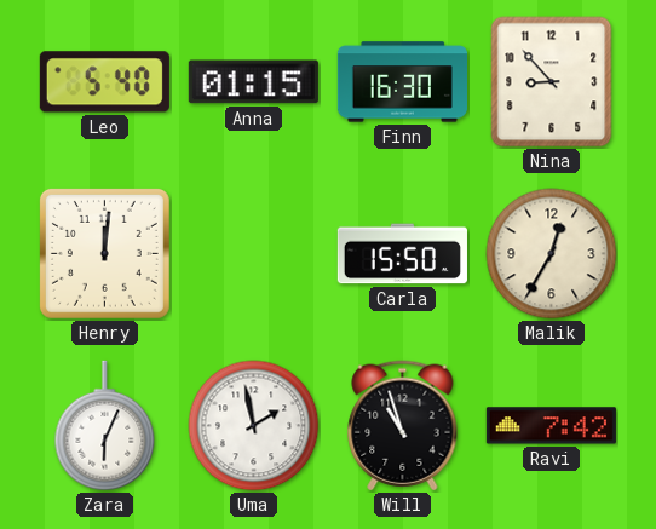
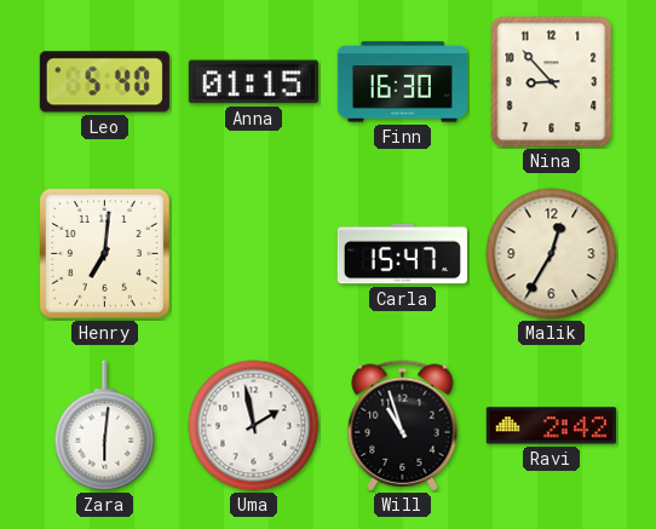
Henry: 12:01 -> 7:01 (104, 253)
Carla: 15:50 -> 15:47 (402, 254)
Zara: 6:04 -> 6:01 (105, 426)
Ravi: 7:42 -> 2:42 (551, 426)
